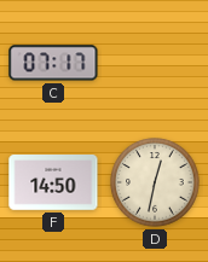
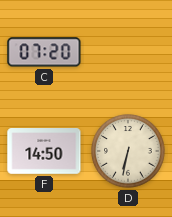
C: 07:17 -> 07:20 (44, 52)
D: 12:32 -> 6:32 (128, 151)
